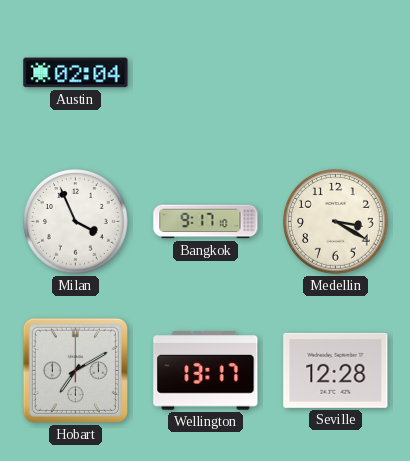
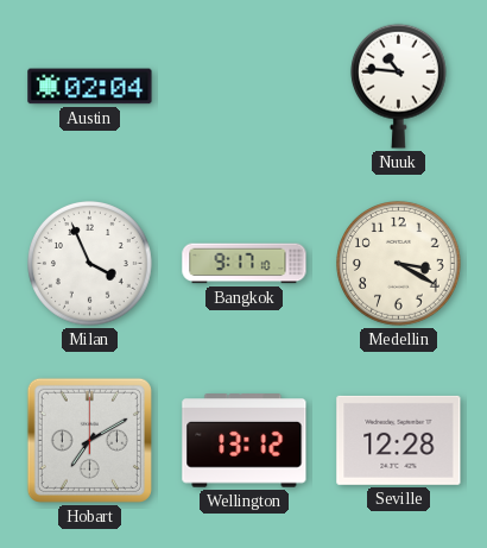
Nuuk: none -> 10:46 (398, 86)
Wellington: 13:17 -> 13:12 (245, 441)
